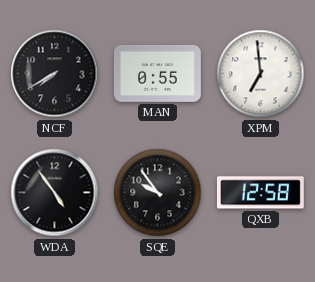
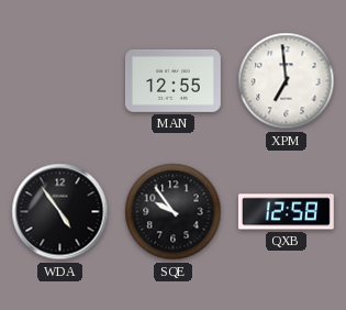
NCF: 7:40 -> none (55, 74)
MAN: 0:55 -> 12:55 (172, 80)
